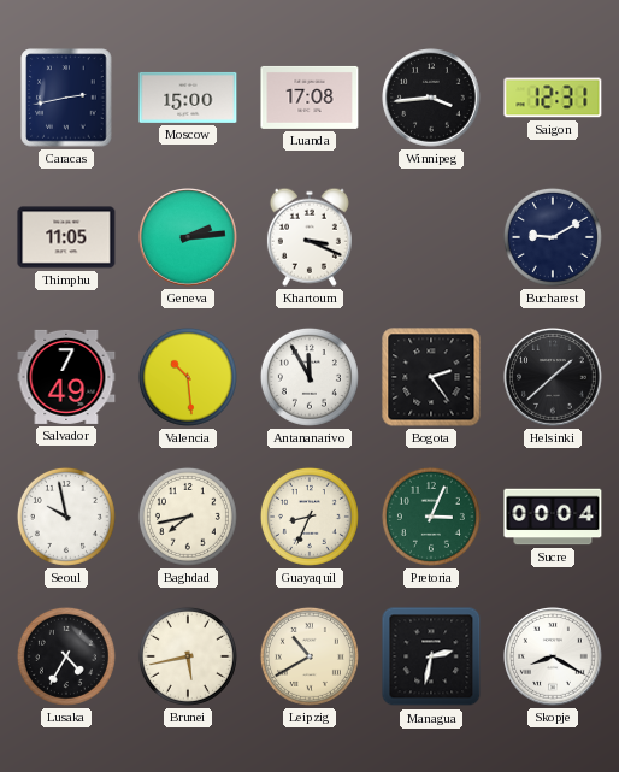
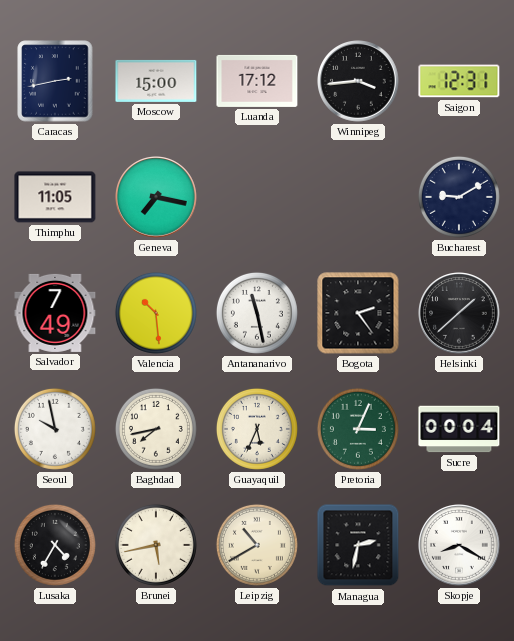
Luanda: 17:08 -> 17:12 (257, 81)
Geneva: 2:14 -> 7:17 (157, 198)
Khartoum: 3:19 -> none (309, 237)
Antananarivo: 11:55 -> 11:28 (257, 313)
Guayaquil: 8:34 -> 5:34 (257, 429)
